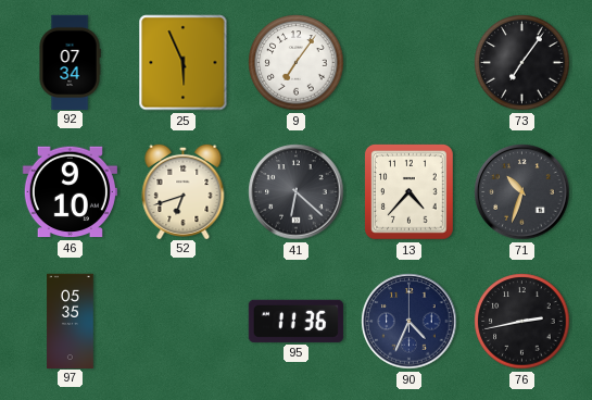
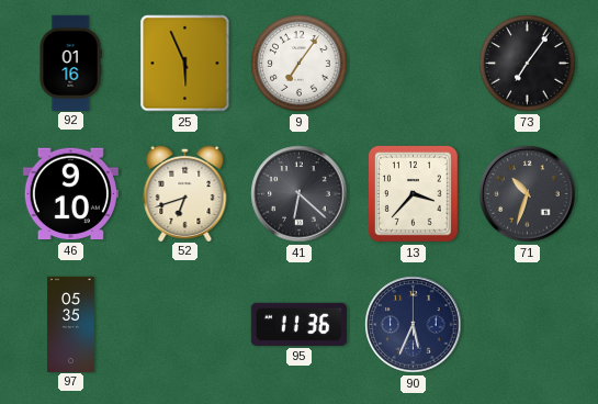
92: 07:34 -> 01:16 (70, 63)
13: 4:37 -> 3:37 (414, 194)
90: 4:34 -> 5:34 (414, 325)
76: 2:43 -> none (522, 322)
